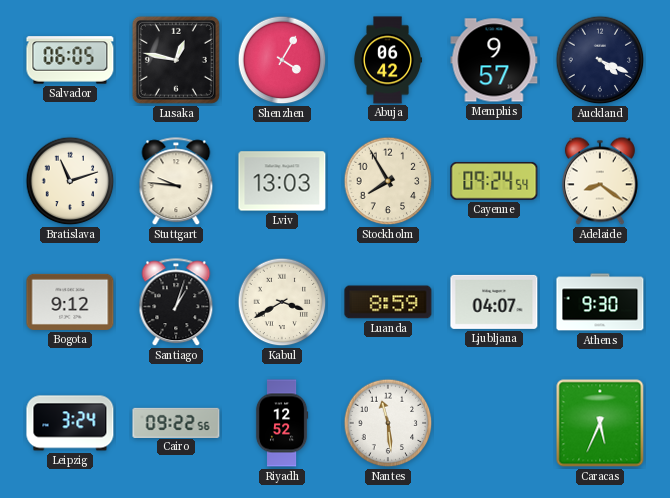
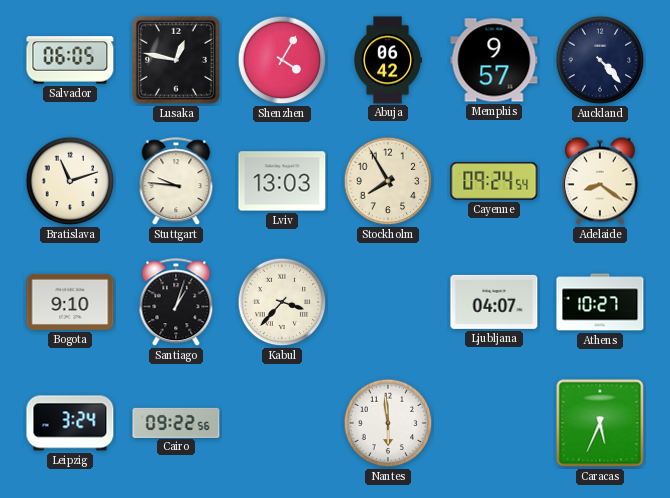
Auckland: 4:19 -> 4:23 (600, 60)
Bogota: 9:12 -> 9:10 (70, 302)
Kabul: 3:40 -> 3:37 (282, 302)
Luanda: 8:59 -> none (388, 302)
Athens: 9:30 -> 10:27 (600, 302)
Riyadh: 12:52 -> none (282, 423)
Nantes: 11:29 -> 5:59 (388, 423)
